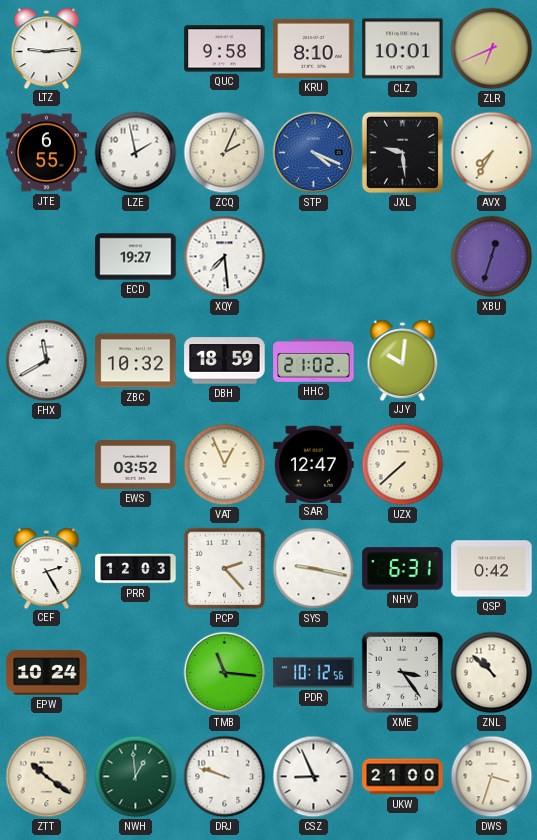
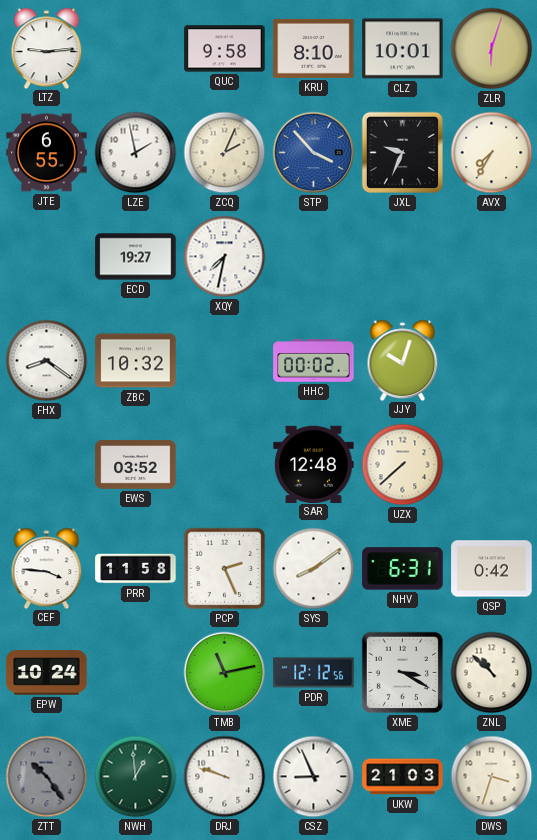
ZLR: 6:41 -> 6:03 (492, 49)
STP: 4:19 -> 3:53 (314, 153)
JXL: 9:29 -> 9:34 (402, 152)
XQY: 7:29 -> 7:32 (225, 257)
XBU: 12:33 -> none (492, 257)
FHX: 11:40 -> 8:21 (47, 361)
DBH: 18:59 -> none (225, 361)
HHC: 21:02 -> 00:02 (314, 361)
JJY: 10:01 -> 10:03 (403, 360)
VAT: 12:56 -> none (225, 465)
SAR: 12:47 -> 12:48 (314, 464)
CEF: 2:25 -> 3:46 (47, 568)
PRR: 12:03 -> 11:58 (136, 569)
PCP: 2:23 -> 2:26 (225, 569)
SYS: 9:17 -> 8:09 (314, 569)
TMB: 11:16 -> 11:13 (225, 673)
PDR: 10:12 -> 12:12 (314, 673)
XME: 3:24 -> 3:20 (402, 672)
ZTT: 10:21 -> 10:24 (47, 777)
ZTT dial: cream -> grey (47, 777)
UKW: 21:00 -> 21:03 (403, 777)
